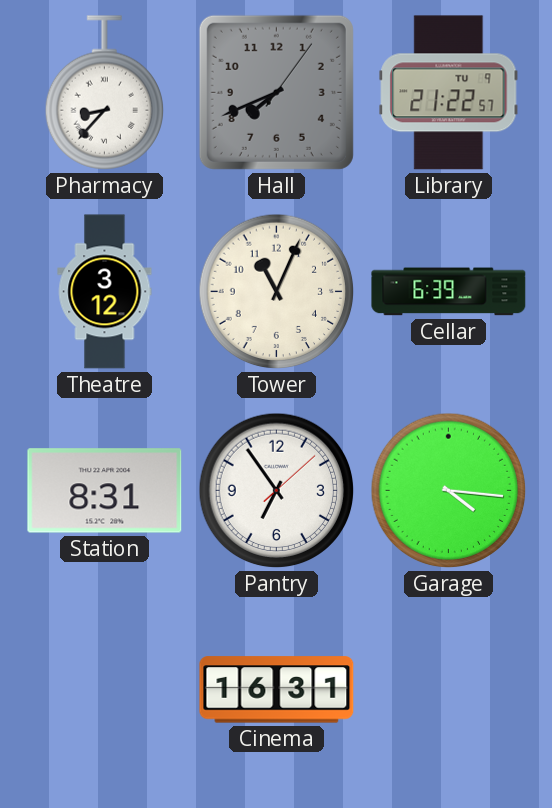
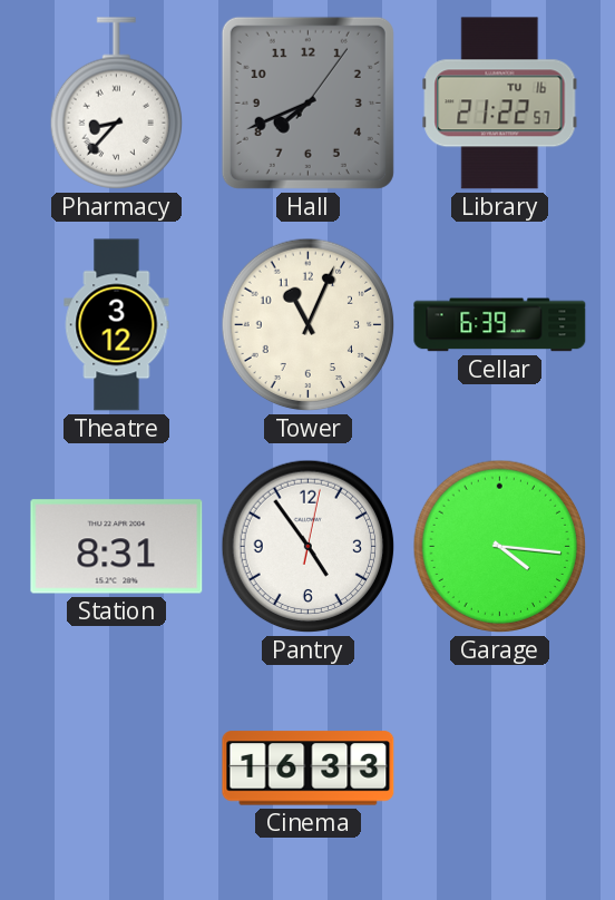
Library date: TU 9 -> TU 16 (500, 104)
Pantry: 6:54 -> 4:54 (309, 547)
Cinema: 16:31 -> 16:33 (309, 769)
